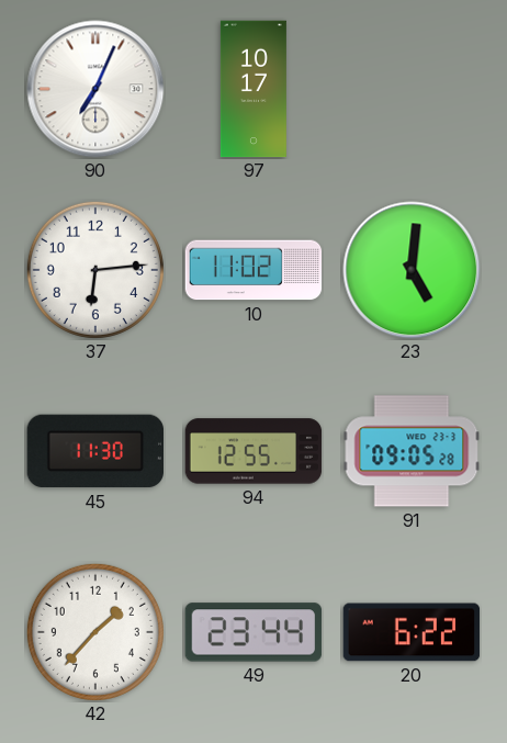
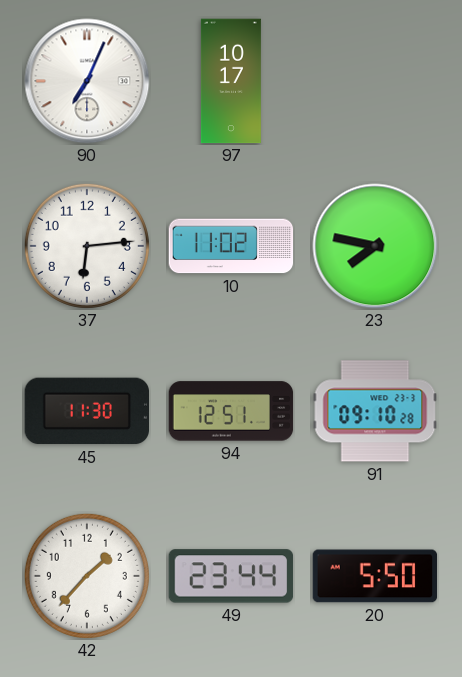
23: 5:01 -> 7:47 (375, 246)
94: 12:55 -> 12:51 (231, 411)
91: 09:05 -> 09:10 (375, 411)
20: 6:22 -> 5:50 (375, 576)
